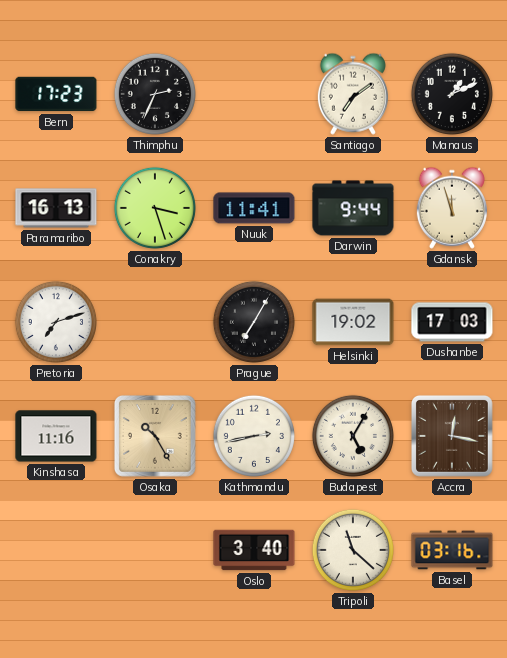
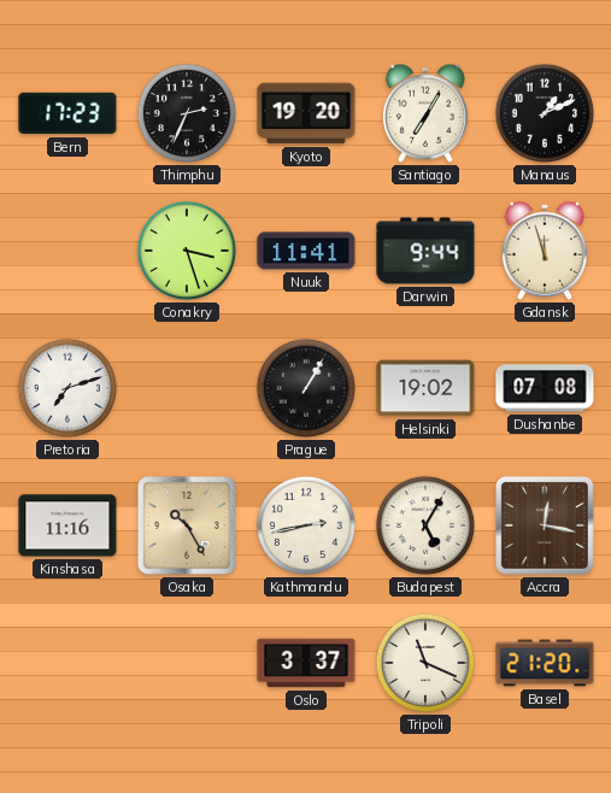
Kyoto: none -> 19:20 (306, 113)
Santiago: 7:09 -> 7:05 (425, 113)
Paramaribo: 16:13 -> none (56, 208)
Prague: 7:05 -> 1:05 (306, 388)
Dushanbe: 17:03 -> 07:08 (545, 388)
Oslo: 3:40 -> 3:37 (306, 663)
Tripoli: 11:22 -> 11:19 (425, 663)
Basel: 03:16 -> 21:20 (545, 663)
